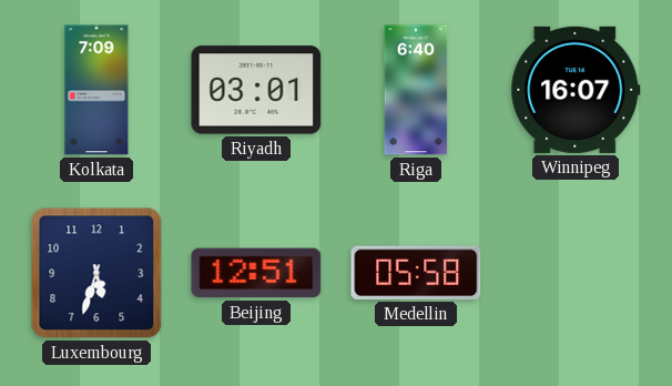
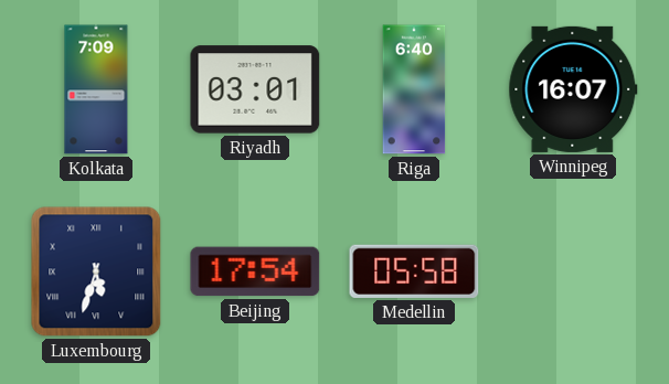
Luxembourg numerals: Arabic -> Roman (96, 271)
Beijing: 12:51 -> 17:54 (255, 271)
